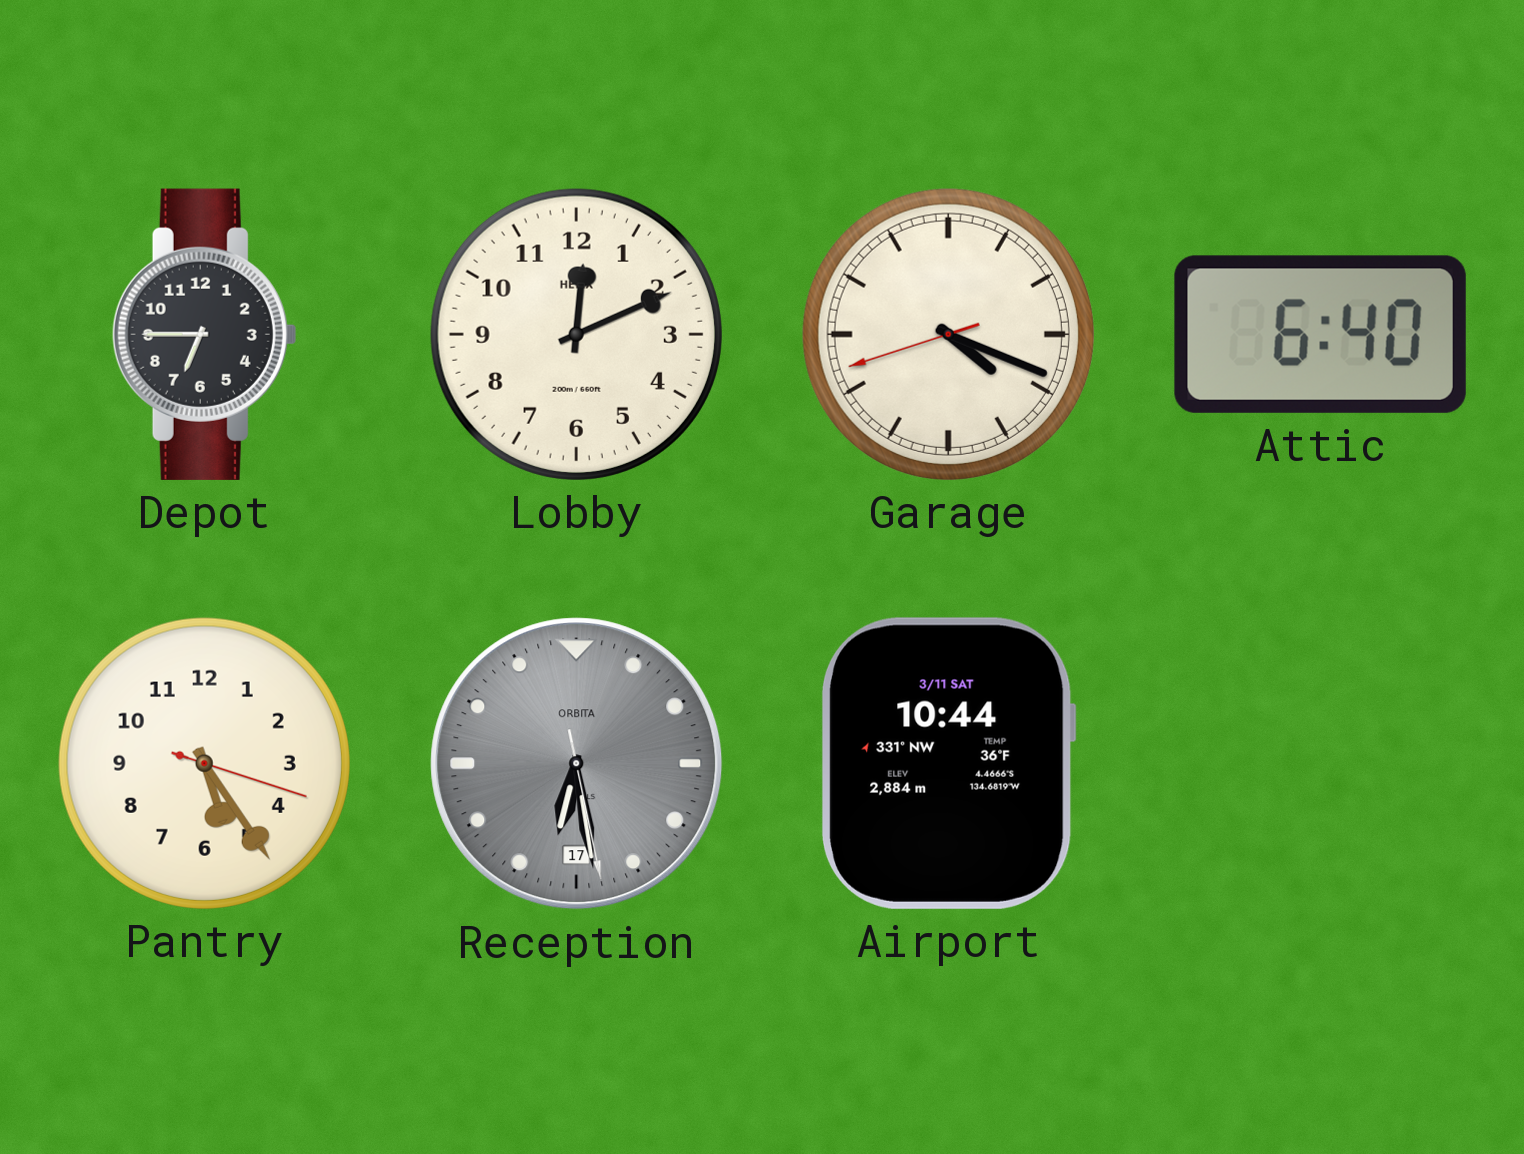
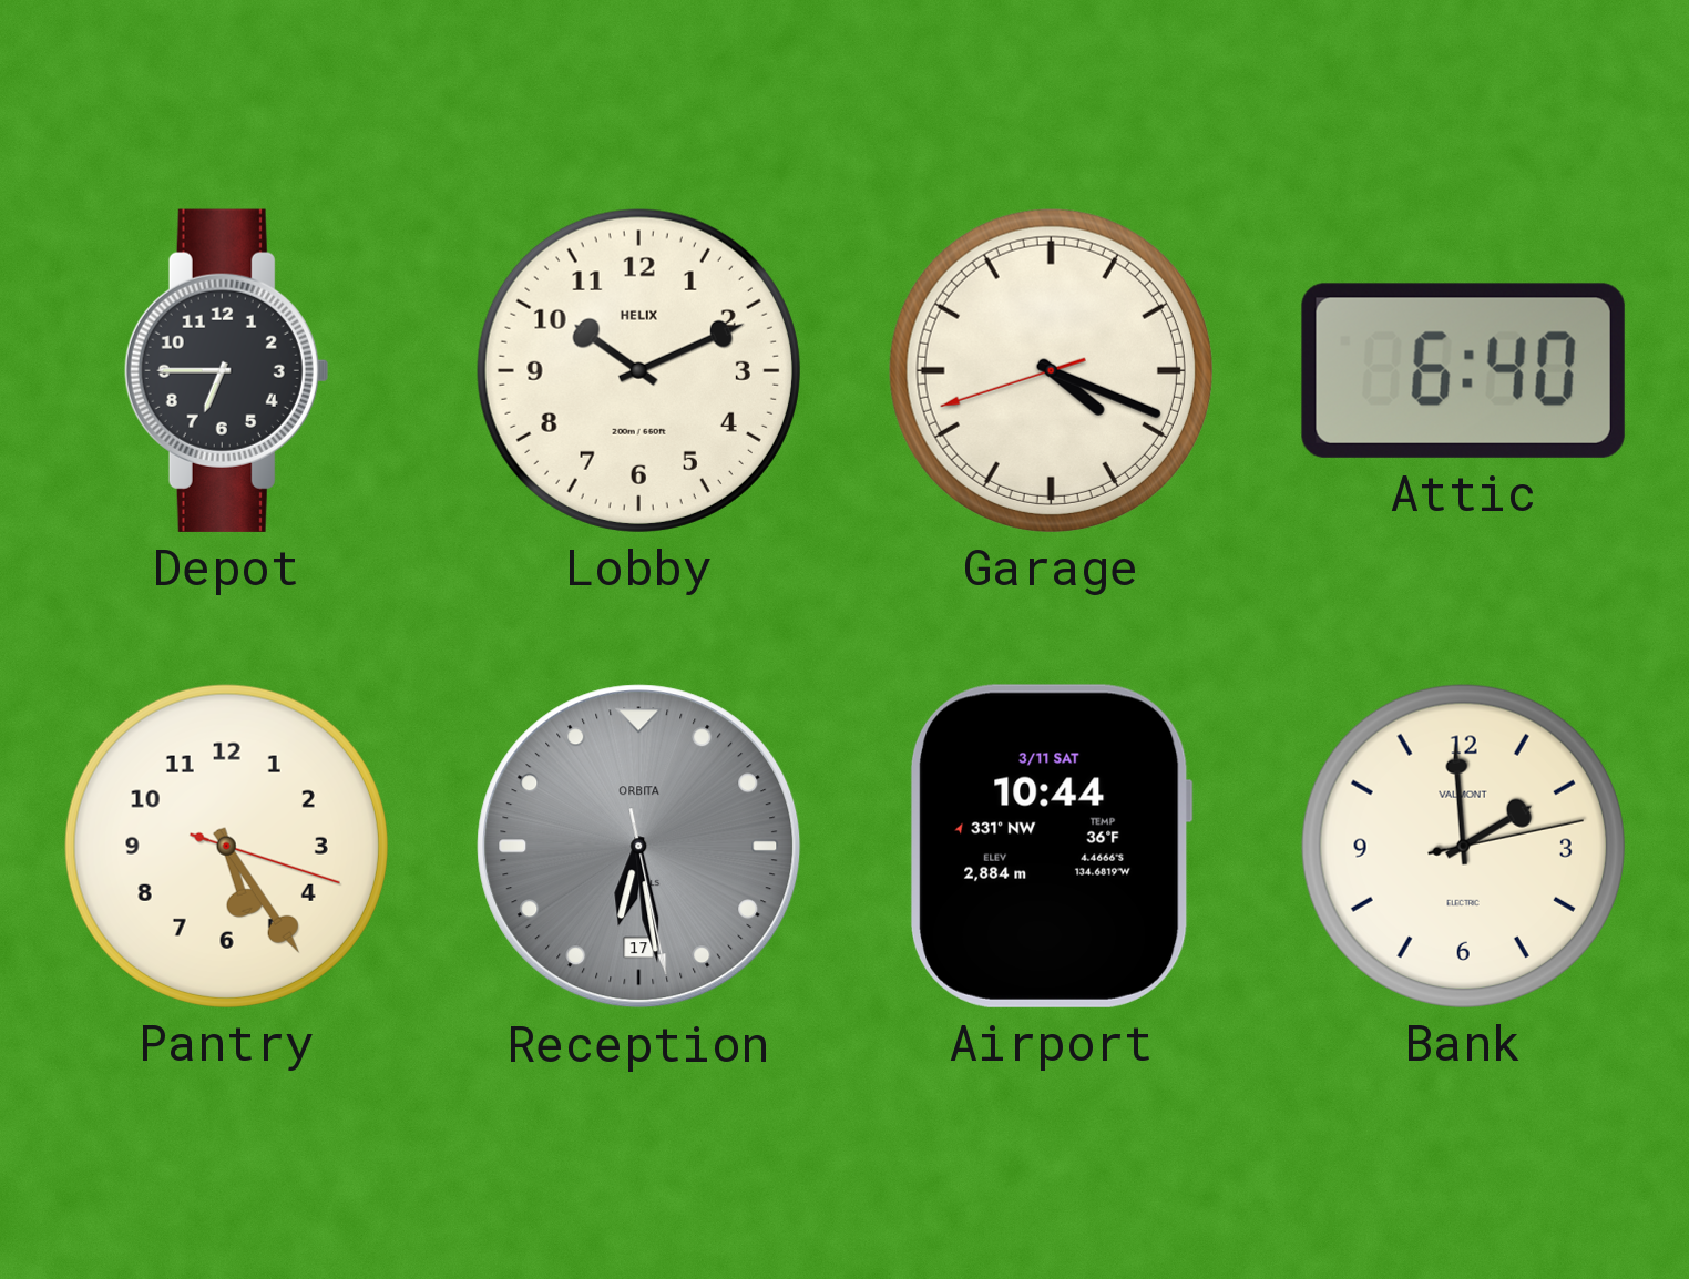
Lobby: 12:11 -> 10:11 (638, 370)
Bank: none -> 1:59 (1463, 846)
